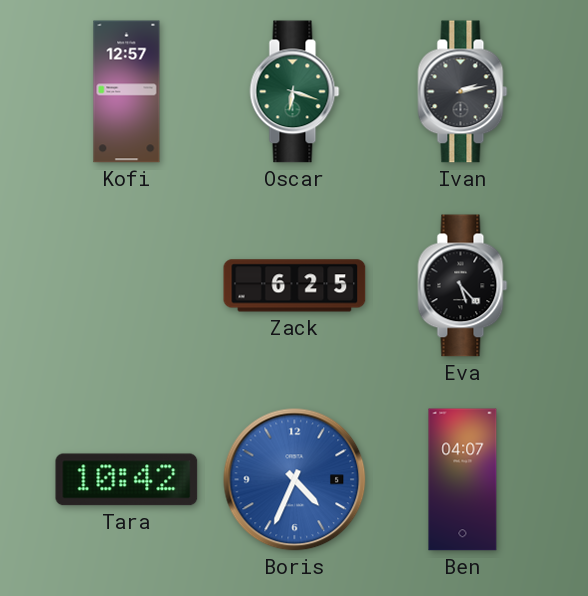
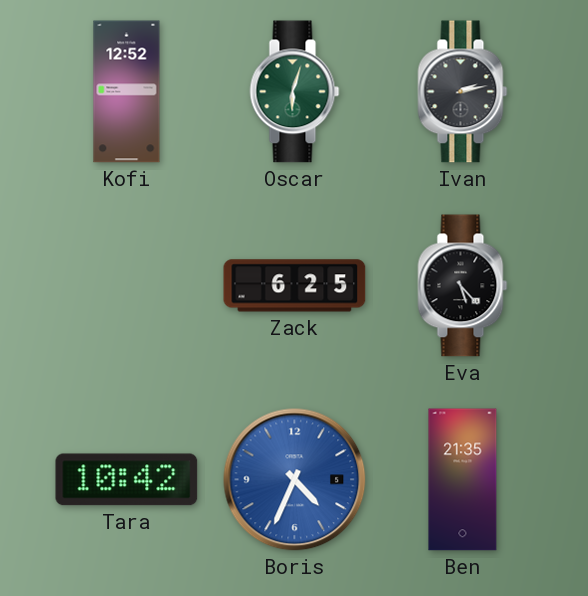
Kofi: 12:57 -> 12:52 (127, 92)
Oscar: 6:18 -> 6:03 (295, 92)
Ben: 04:07 -> 21:35 (463, 480)
